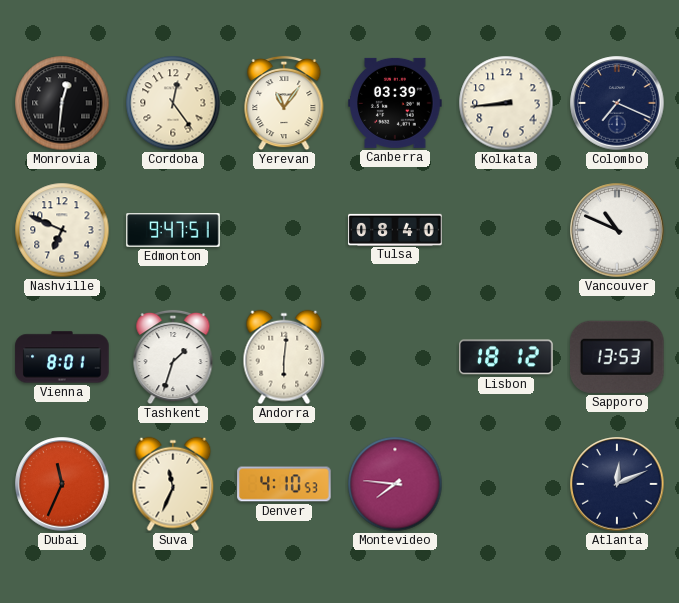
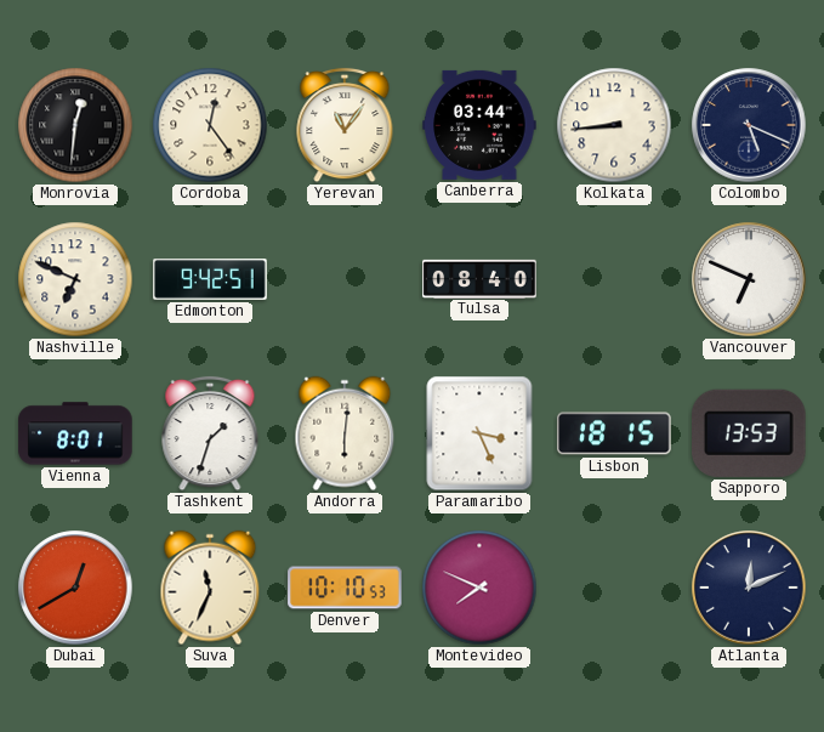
Canberra: 03:39 -> 03:44 (479, 125)
Colombo: 7:19 -> 5:19 (749, 125)
Edmonton: 9:47 -> 9:42 (210, 280)
Vancouver: 10:49 -> 6:49 (749, 279)
Paramaribo: none -> 3:26 (479, 433)
Lisbon: 18:12 -> 18:15 (614, 433)
Dubai: 11:34 -> 12:40 (75, 588)
Denver: 4:10 -> 10:10 (345, 588)
Montevideo: 7:46 -> 7:49 (479, 588)
